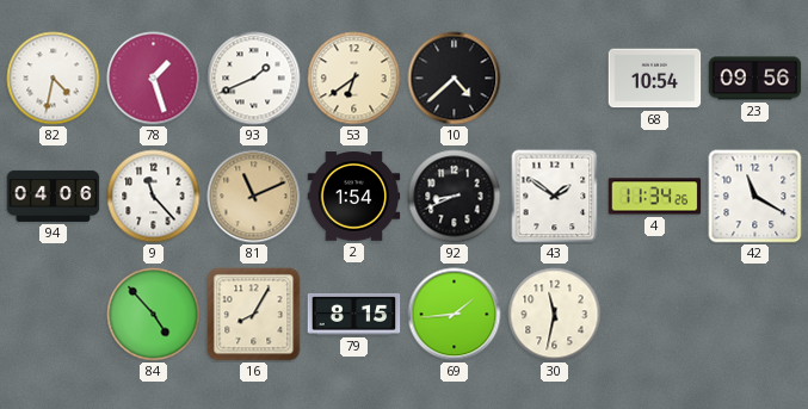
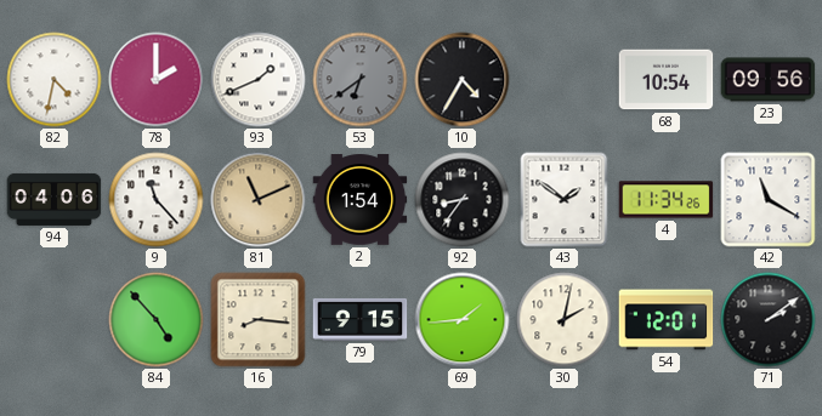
78: 1:27 -> 2:00 (157, 80)
53 dial: cream -> grey (361, 80)
10: 4:38 -> 4:35 (463, 80)
92: 8:41 -> 8:36 (463, 200)
16: 8:05 -> 8:16 (259, 320)
79: 8:15 -> 9:15 (361, 319)
30: 11:32 -> 2:02 (565, 320)
54: none -> 12:01 (667, 320)
71: none -> 2:09 (769, 320)
